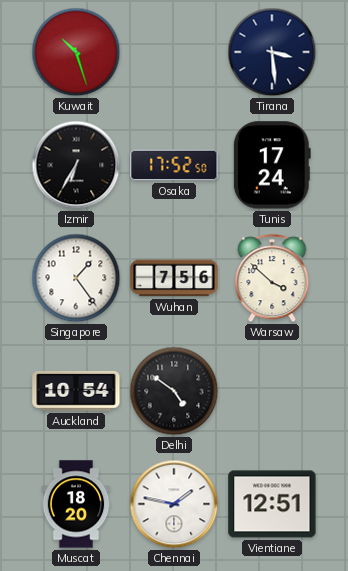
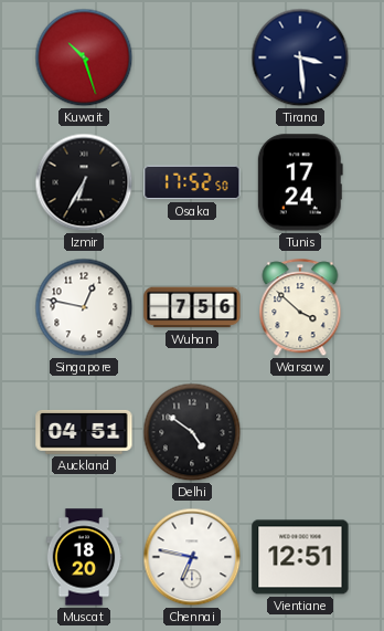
Singapore: 1:24 -> 12:47 (84, 307)
Auckland: 10:54 -> 04:51 (84, 432)
Chennai: 1:47 -> 6:47 (192, 557)
